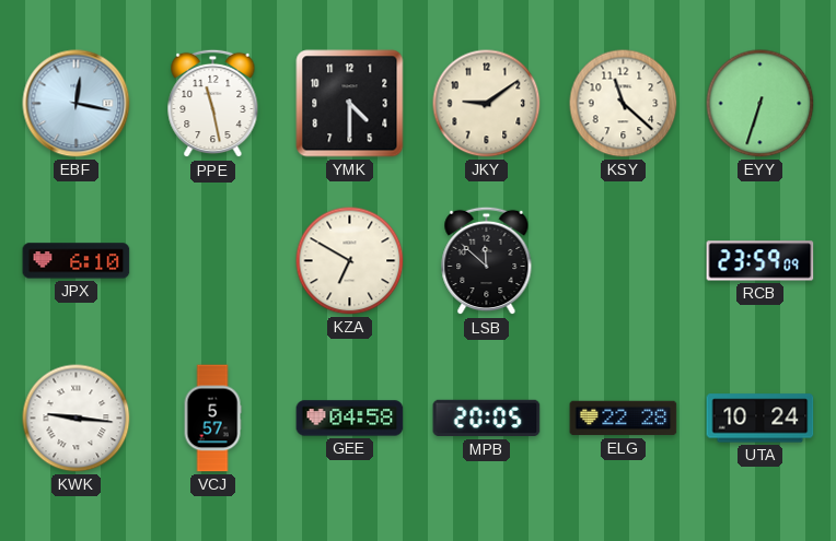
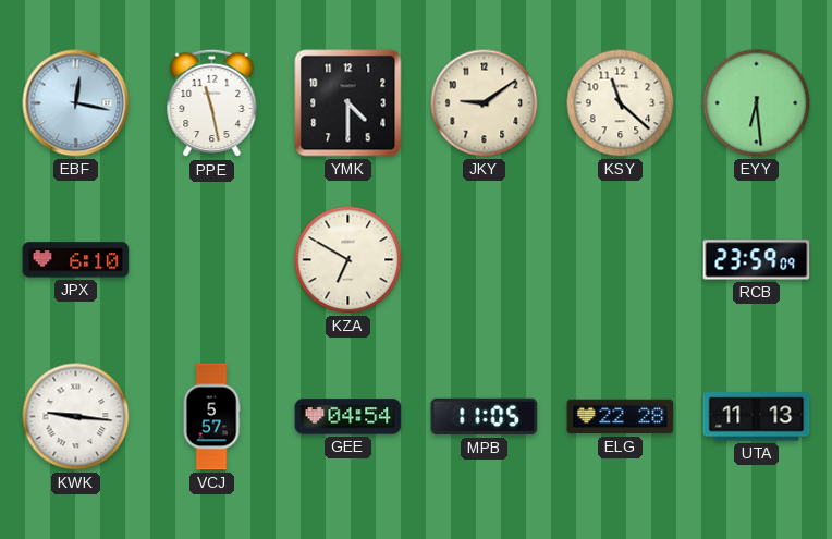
EYY: 6:33 -> 6:29 (757, 103)
LSB: 11:52 -> none (487, 261)
GEE: 04:58 -> 04:54 (348, 417)
MPB: 20:05 -> 11:05 (485, 417)
UTA: 10:24 -> 11:13 (757, 417)
